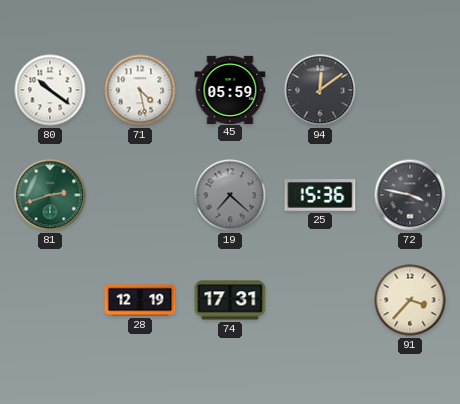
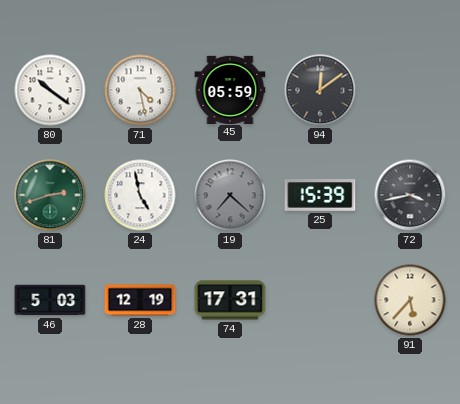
24: none -> 4:58 (140, 195)
25: 15:36 -> 15:39 (320, 196)
72: 3:47 -> 3:43 (410, 195)
46: none -> 5:03 (50, 300)
91: 3:37 -> 5:37 (410, 300)
